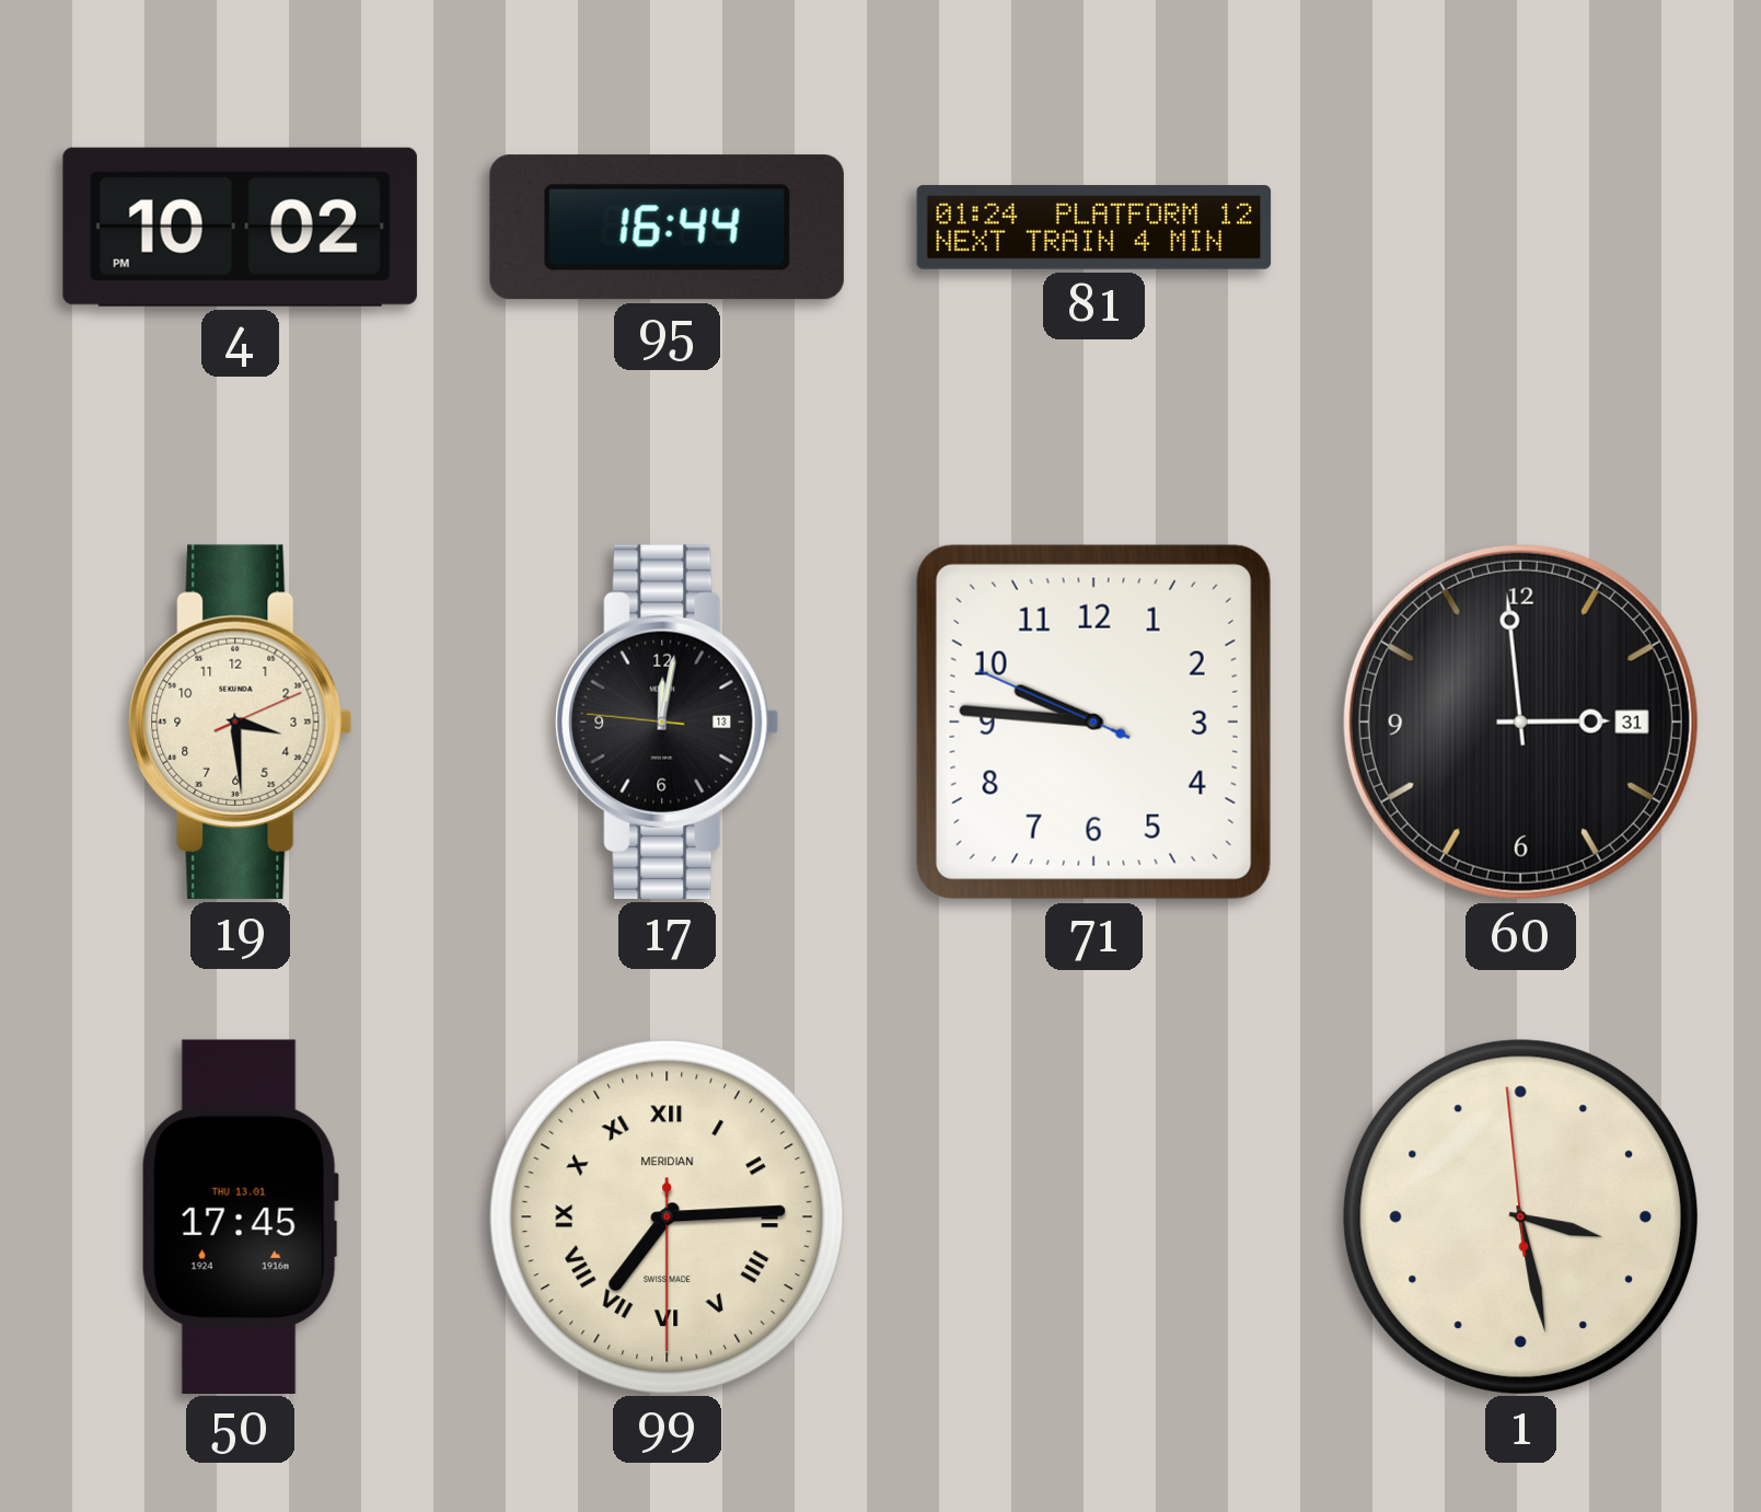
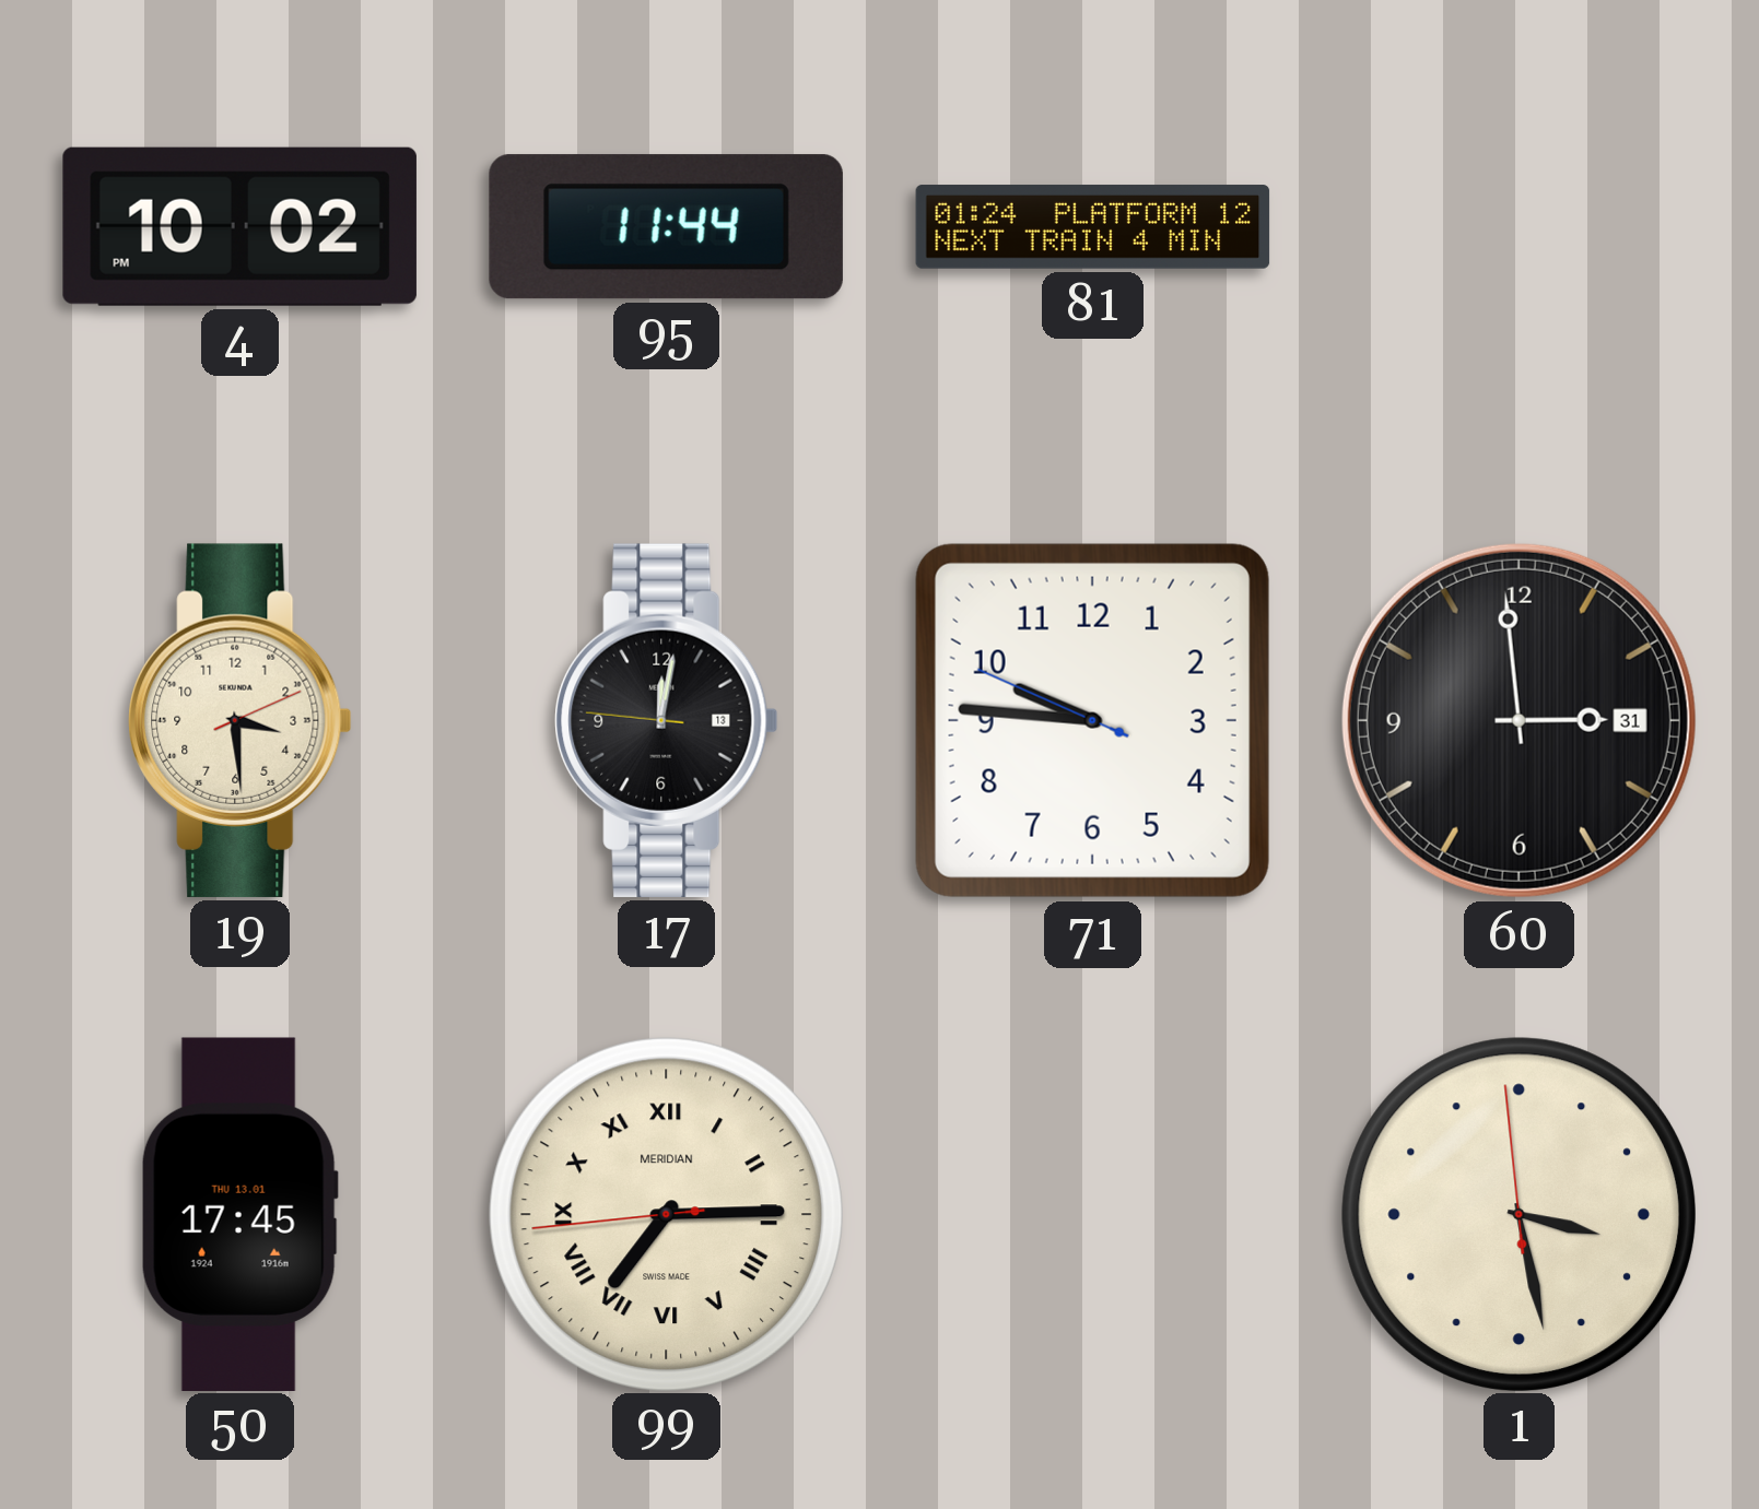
95: 16:44 -> 11:44 (666, 227)
99: 7:14:30 -> 7:14:44 (666, 1214)
